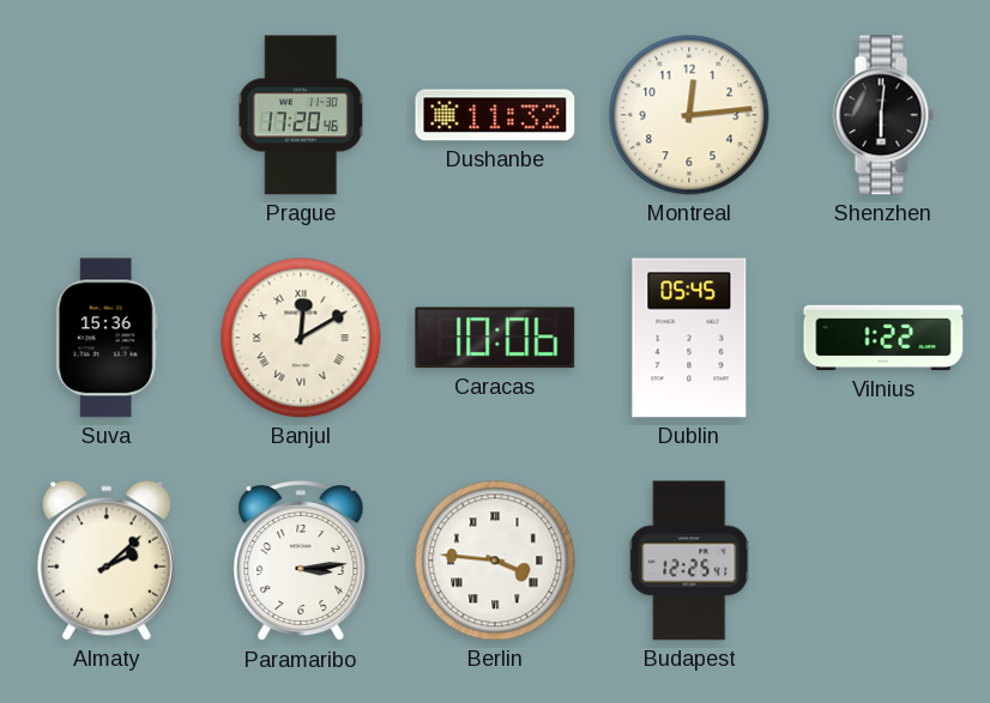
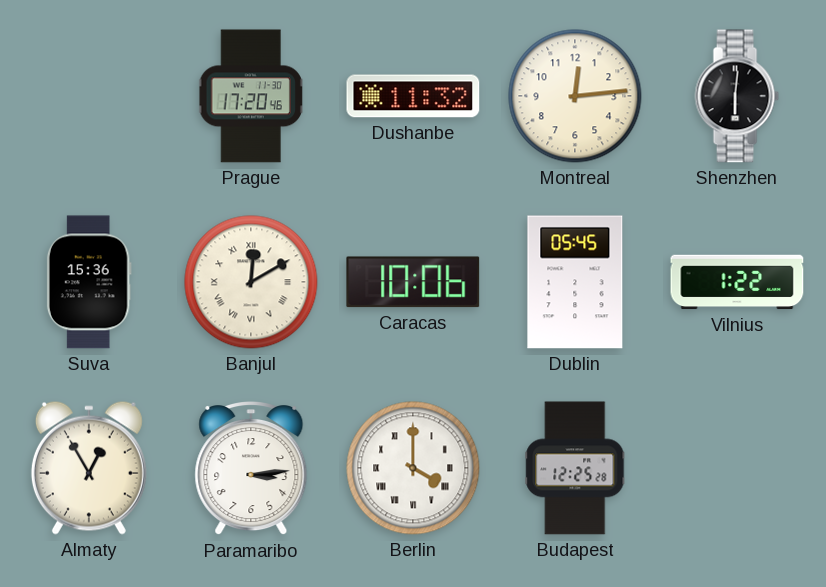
Almaty: 2:08 -> 12:55 (89, 468)
Berlin: 3:46 -> 4:00 (413, 468)
Budapest: 12:25:41 -> 12:25:28 (575, 468)
